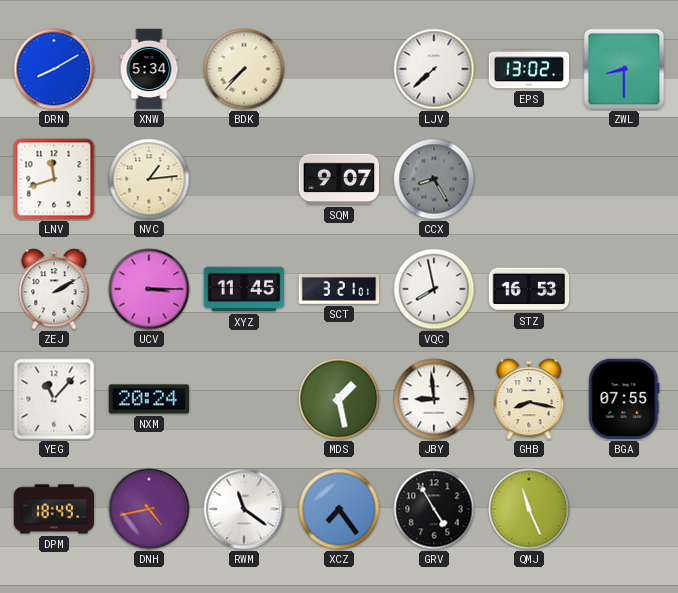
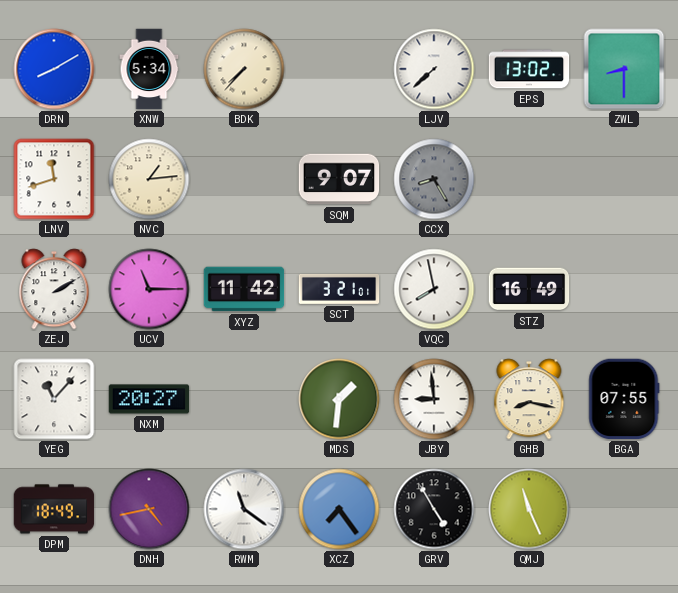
UCV: 3:15 -> 11:15 (149, 289)
XYZ: 11:45 -> 11:42 (244, 289)
STZ: 16:53 -> 16:49 (529, 289)
NXM: 20:24 -> 20:27 (149, 399)
MDS: 1:28 -> 1:31 (339, 399)
